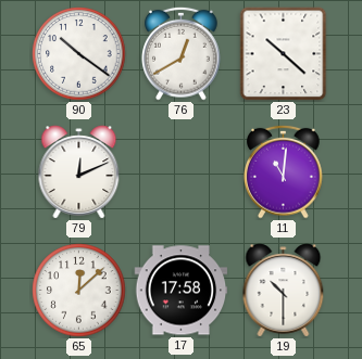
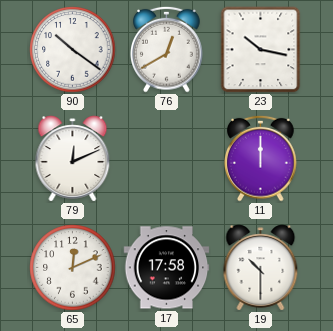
23: 10:22 -> 10:17 (261, 50)
11: 11:01 -> 12:00 (261, 158)
65: 12:08 -> 12:11 (73, 268)
